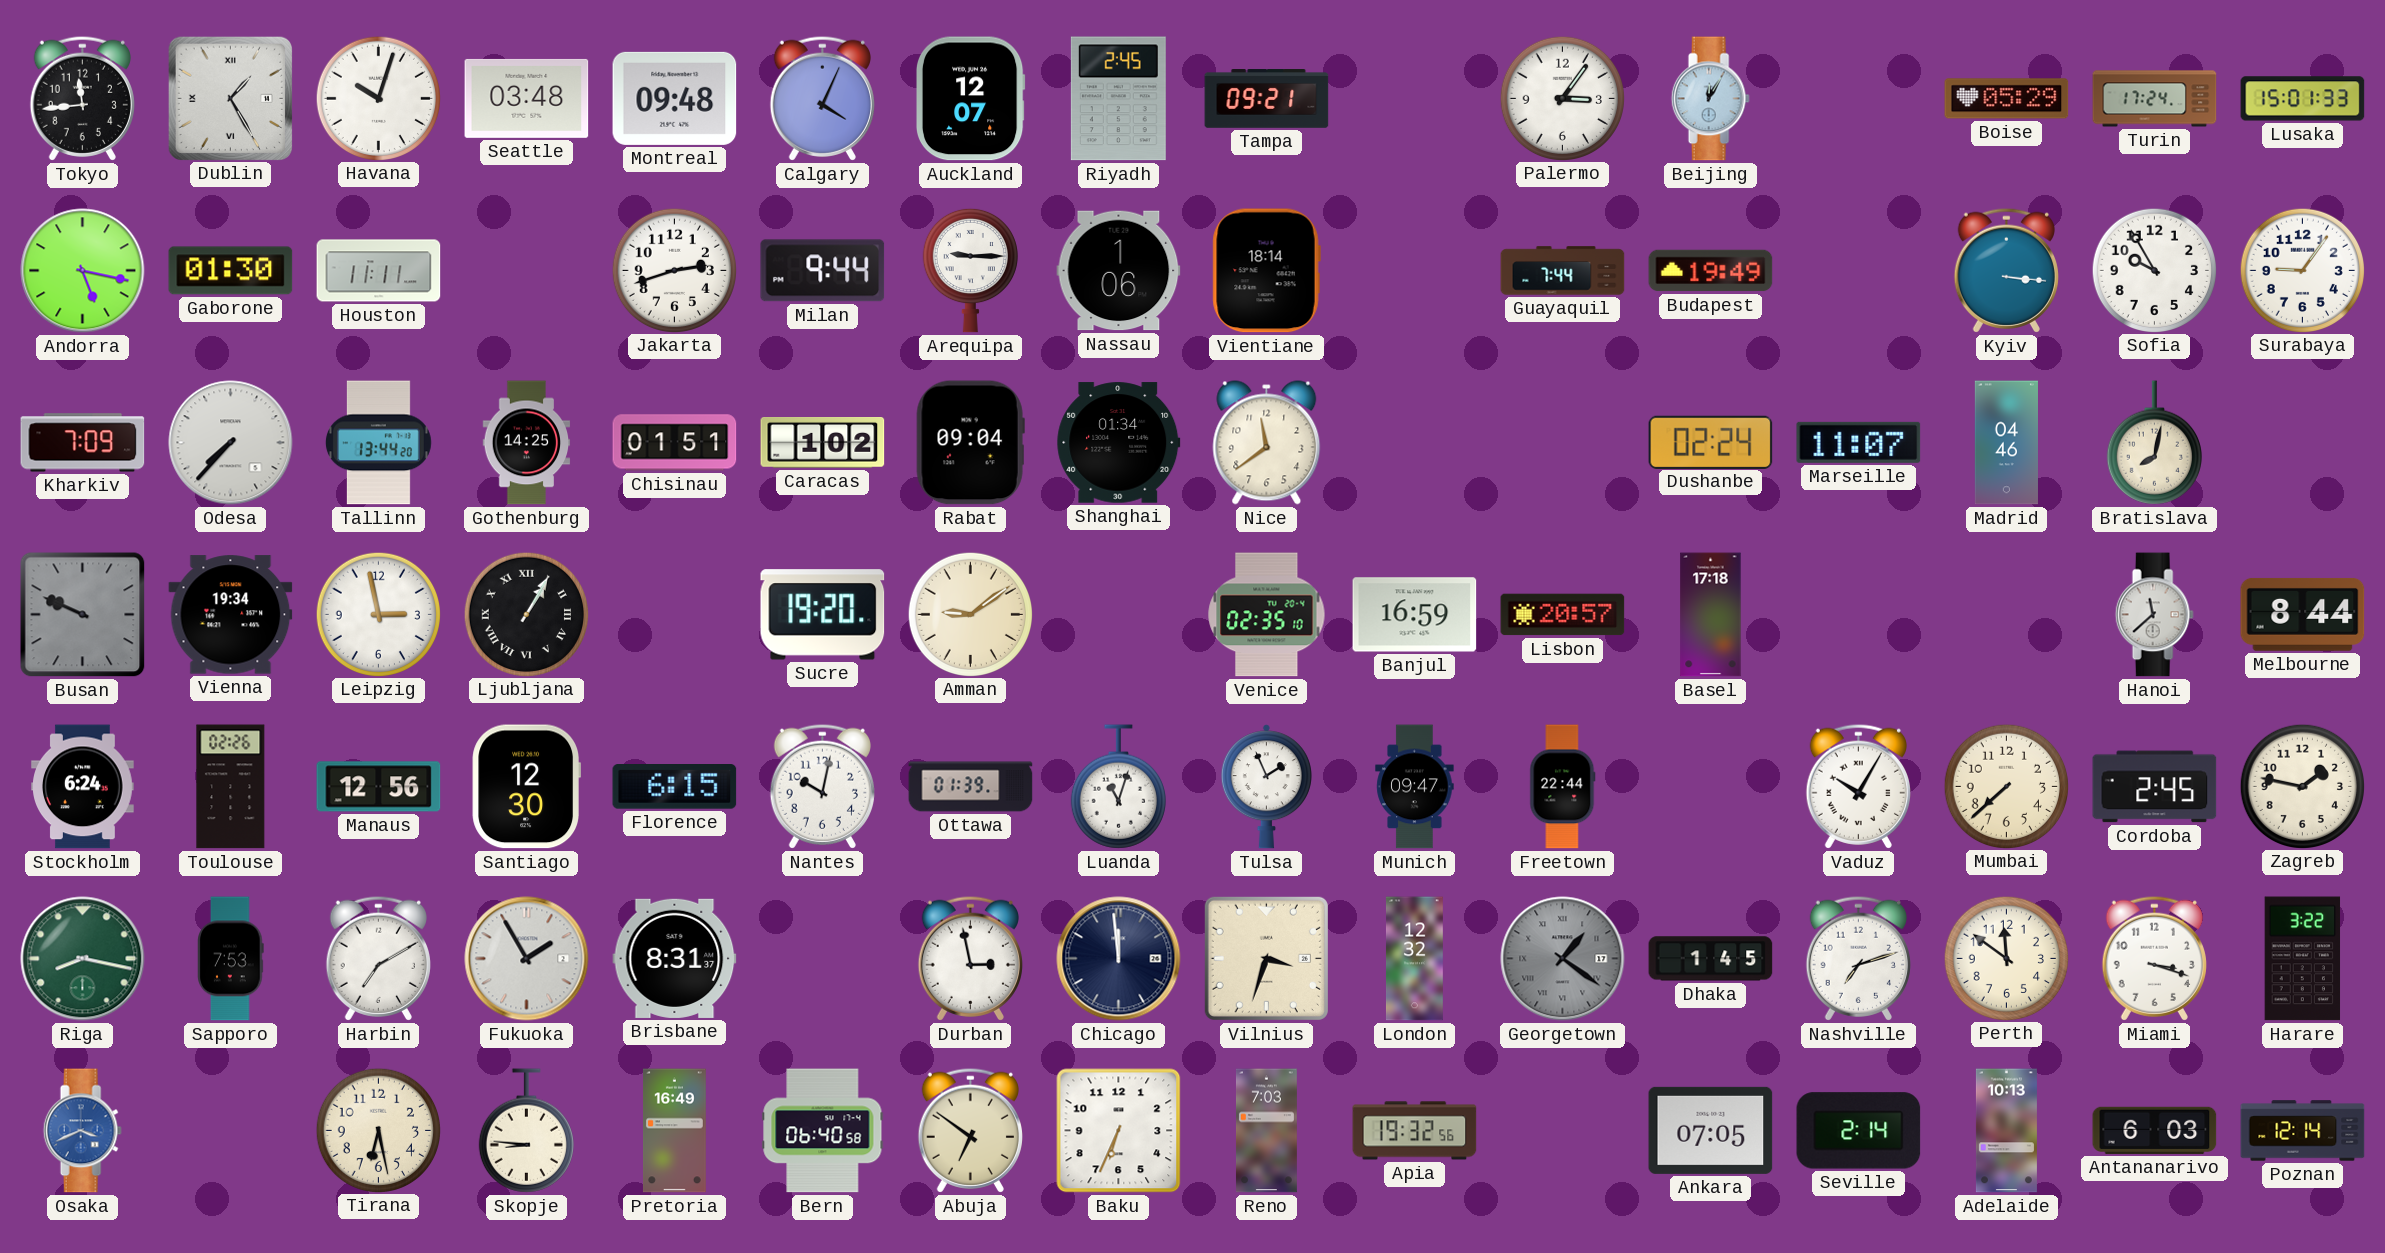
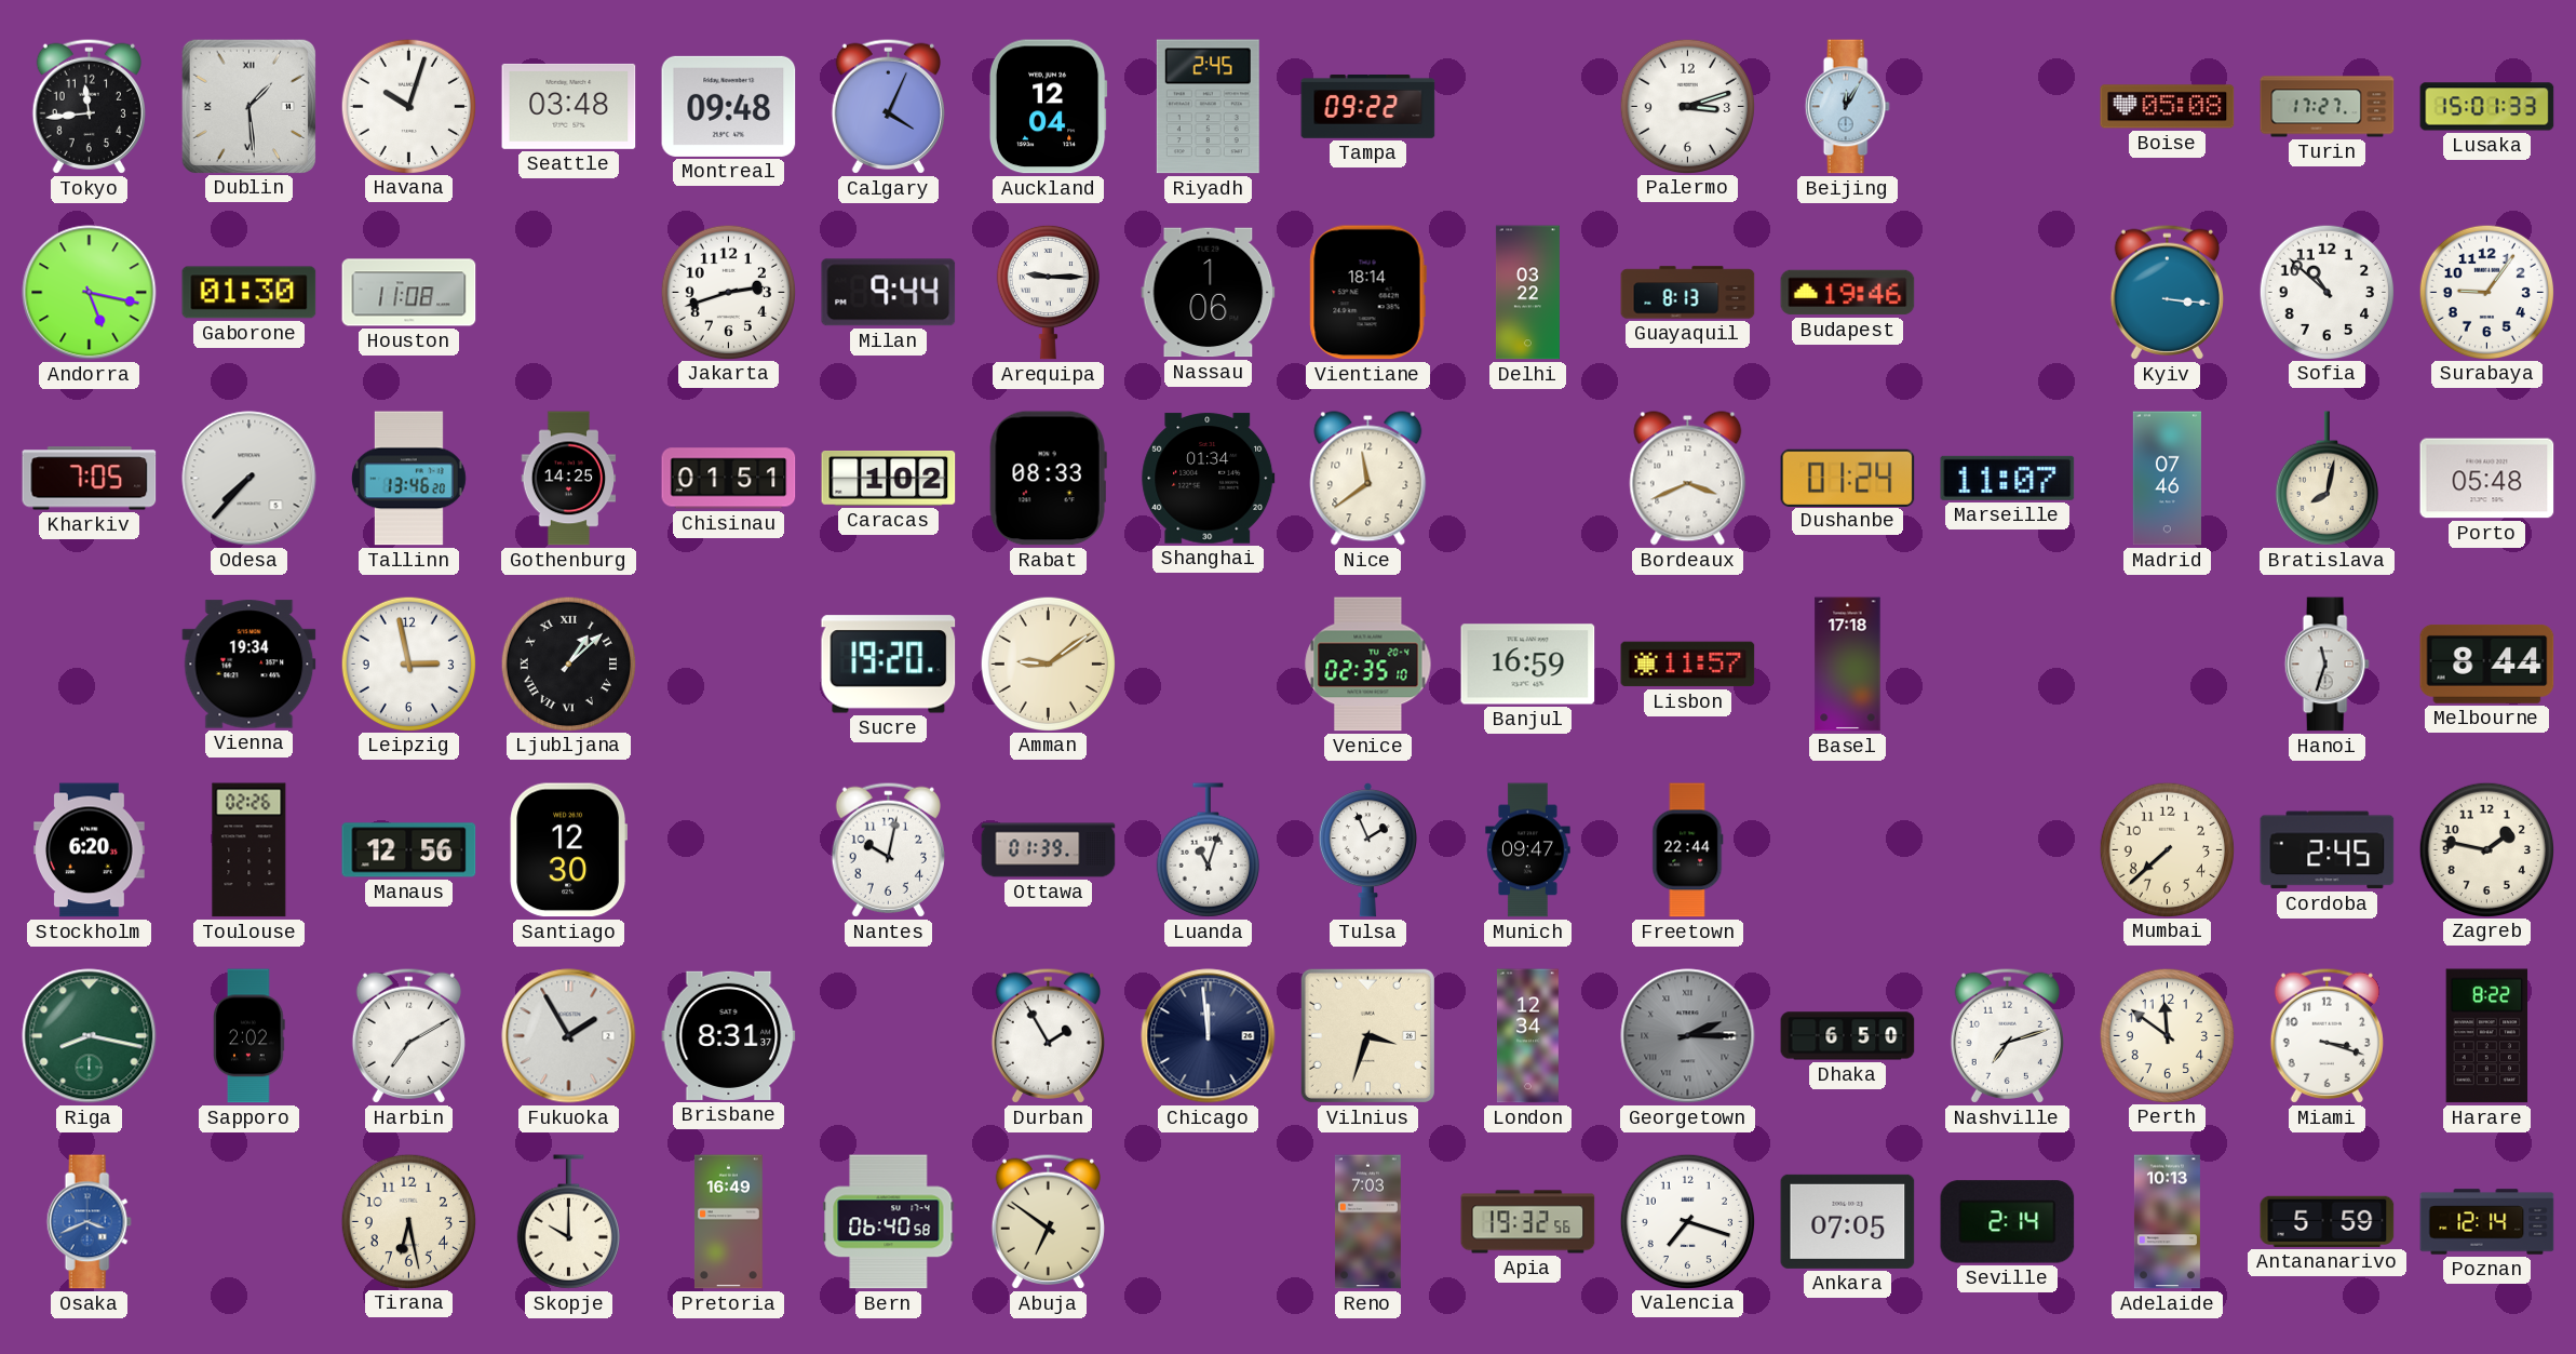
Dublin: 1:25 -> 1:29 (248, 106)
Auckland: 12:07 -> 12:04 (1048, 107)
Tampa: 09:21 -> 09:22 (1368, 107)
Palermo: 3:06 -> 3:12 (1687, 106)
Boise: 05:29 -> 05:08 (2168, 107)
Turin: 17:24 -> 17:27 (2328, 107)
Houston: 11:11 -> 11:08 (409, 293)
Delhi: none -> 03:22 (1527, 293)
Guayaquil: 7:44 -> 8:13 (1688, 293)
Budapest: 19:49 -> 19:46 (1848, 293)
Sofia: 9:55 -> 10:52 (2327, 292)
Kharkiv: 7:09 -> 7:05 (90, 479)
Tallinn: 13:44 -> 13:46 (408, 479)
Rabat: 09:04 -> 08:33 (1048, 479)
Bordeaux: none -> 3:41 (1688, 479)
Dushanbe: 02:24 -> 01:24 (1848, 478)
Madrid: 04:46 -> 07:46 (2167, 479)
Porto: none -> 05:48 (2487, 479)
Busan: 9:49 -> none (83, 615)
Ljubljana: 1:05 -> 1:08 (568, 663)
Lisbon: 20:57 -> 11:57 (1688, 665)
Hanoi: 11:38 -> 11:33 (2327, 665)
Stockholm: 6:24 -> 6:20 (90, 850)
Florence: 6:15 -> none (675, 787)
Vaduz: 10:05 -> none (1858, 786)
Sapporo: 7:53 -> 2:02 (249, 1036)
Durban: 2:58 -> 1:55 (1048, 1035)
London: 12:32 -> 12:34 (1527, 1036)
Georgetown: 1:21 -> 2:15 (1688, 1036)
Dhaka: 1:45 -> 6:50 (1848, 1036)
Harare: 3:22 -> 8:22 (2487, 1036)
Skopje: 8:46 -> 10:00 (568, 1222)
Baku: 6:34 -> none (1119, 1131)
Valencia: none -> 7:18 (1687, 1221)
Antananarivo: 6:03 -> 5:59 (2328, 1221)
